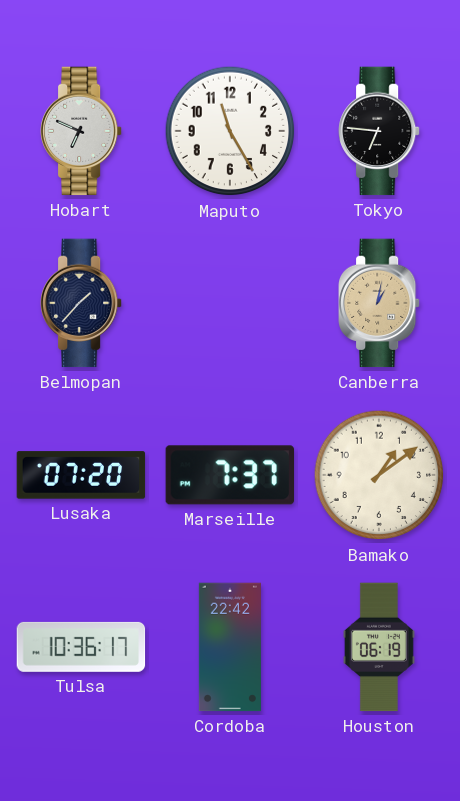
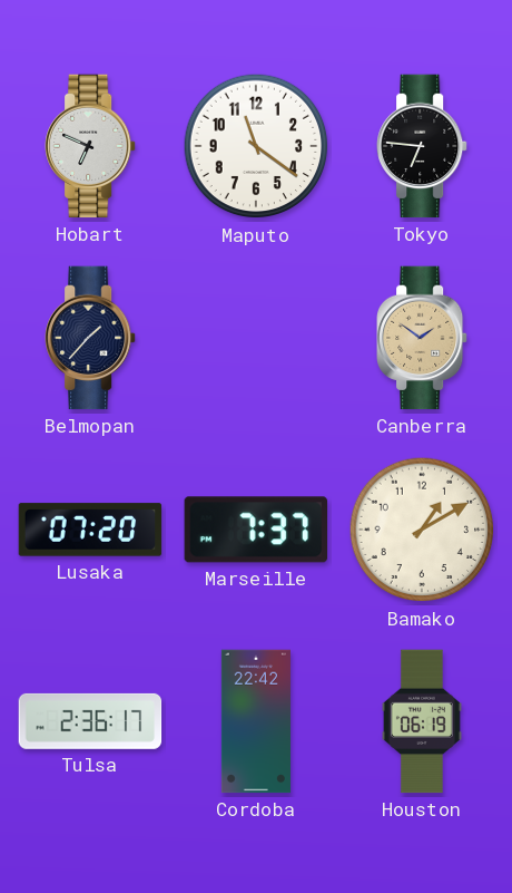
Maputo: 11:25 -> 11:21 (256, 146)
Canberra: 1:02 -> 1:51 (423, 338)
Bamako: 1:09 -> 1:10 (422, 530)
Tulsa: 10:36 -> 2:36 (90, 721)
